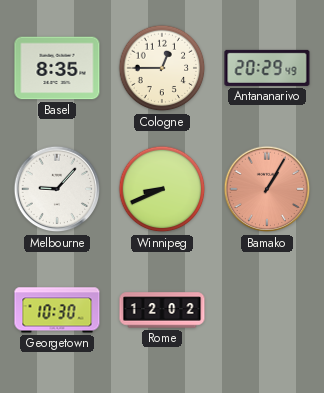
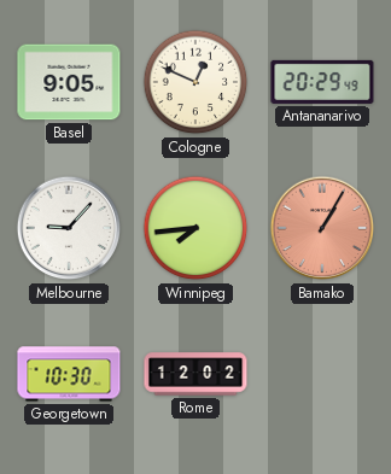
Basel: 8:35 -> 9:05 (69, 82)
Cologne: 12:45 -> 12:49 (195, 82)
Winnipeg: 8:41 -> 7:44 (195, 228)
